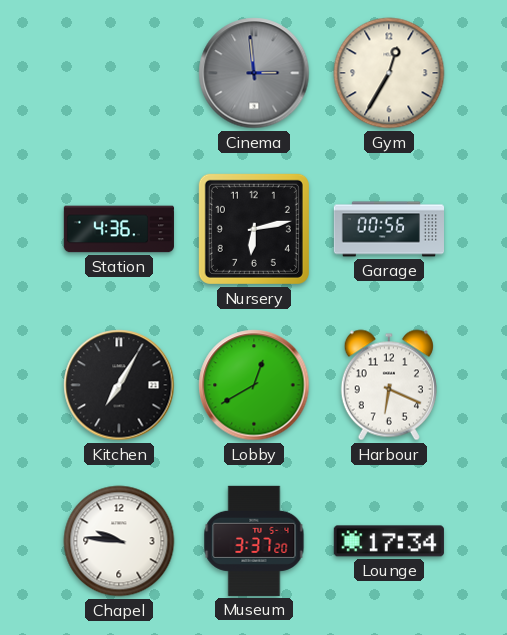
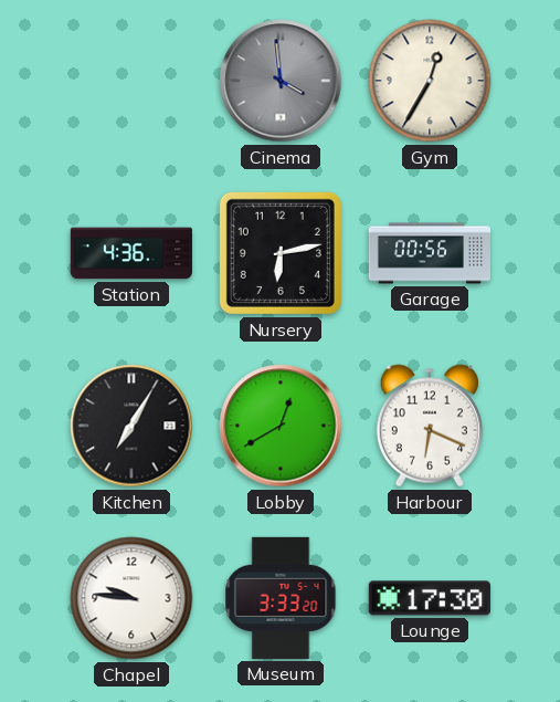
Cinema: 2:59 -> 3:59 (281, 81)
Museum: 3:37 -> 3:33 (281, 598)
Lounge: 17:34 -> 17:30 (430, 598)
